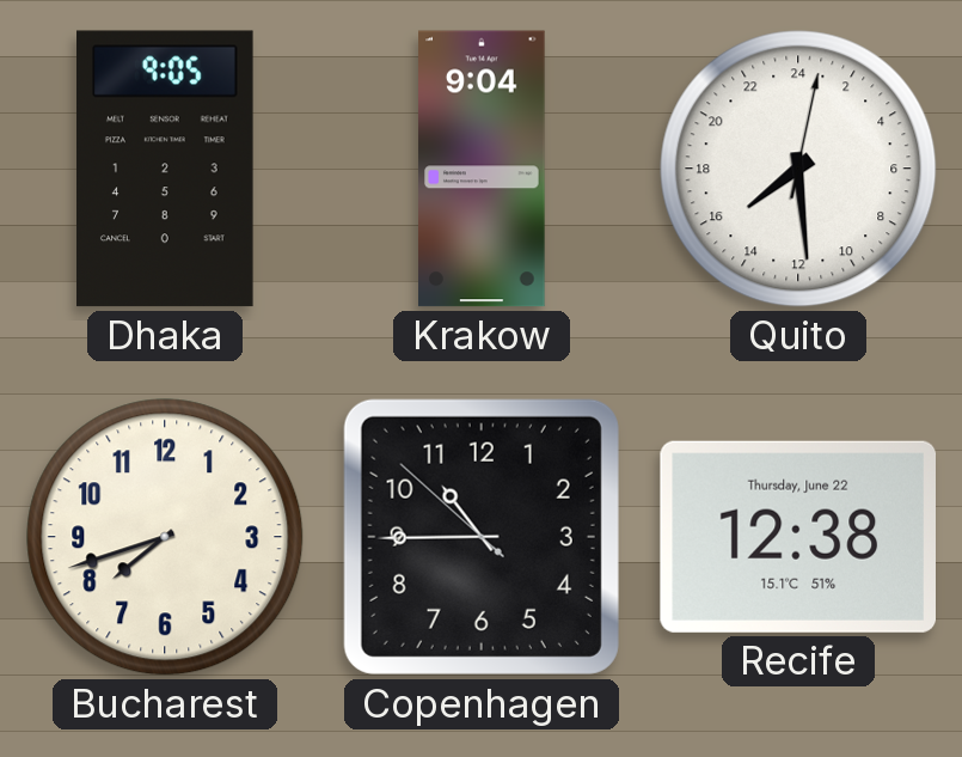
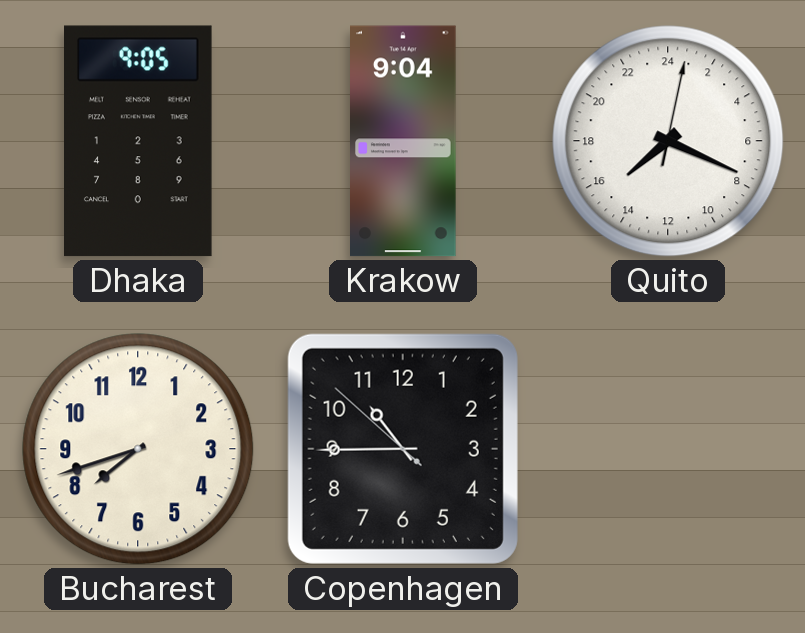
Quito: 15:29 -> 15:19 (668, 141)
Recife: 12:38 -> none (797, 537)
